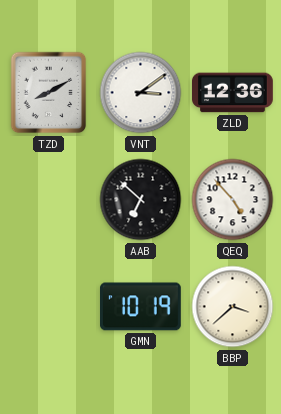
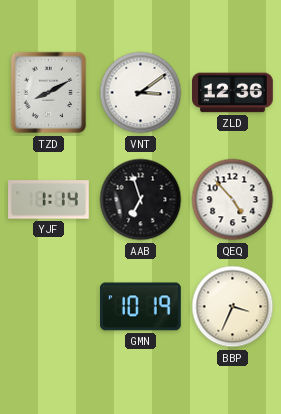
YJF: none -> 1:14 (49, 200)
AAB: 6:52 -> 6:57 (141, 200)
BBP: 3:38 -> 3:34 (233, 307)
